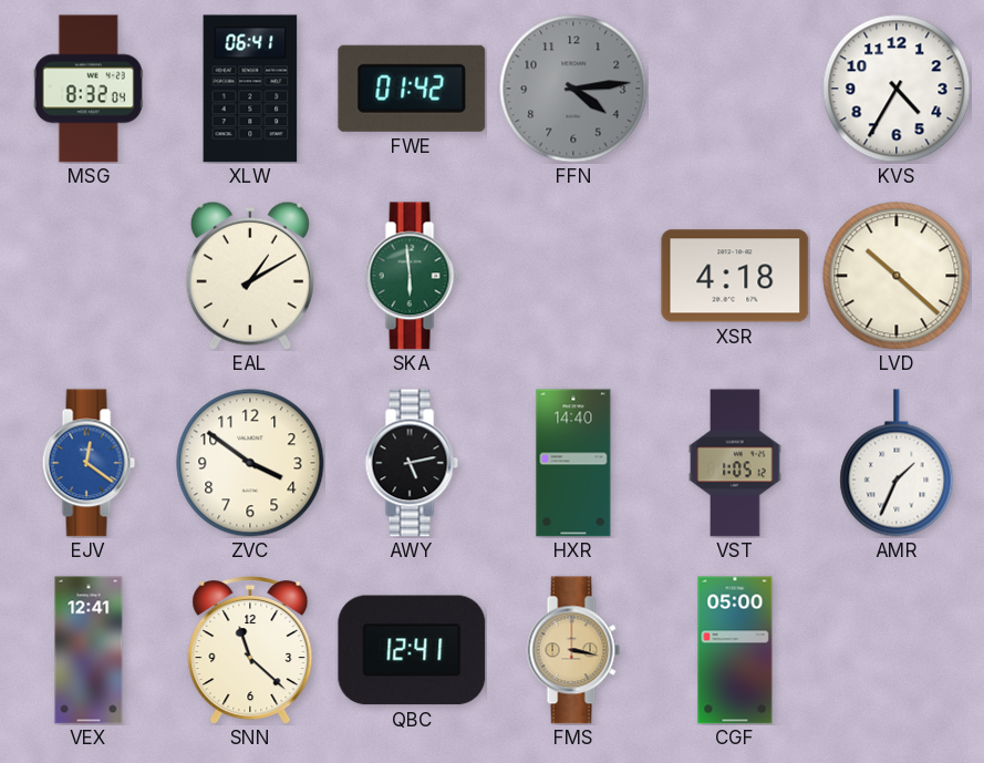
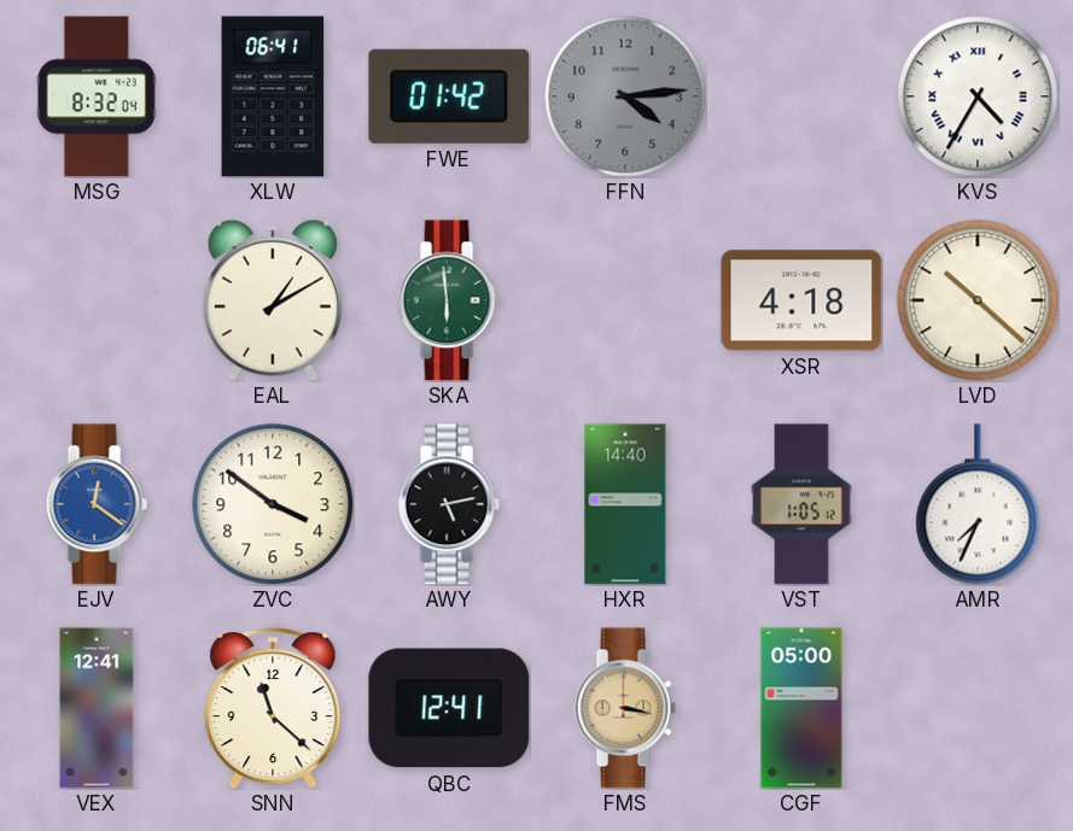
KVS numerals: Arabic -> Roman (978, 96)
AMR: 1:34 -> 7:34 (978, 504)
